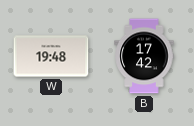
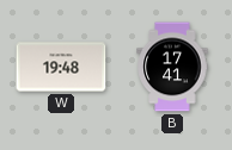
B: 17:42 -> 17:41 (172, 67)
